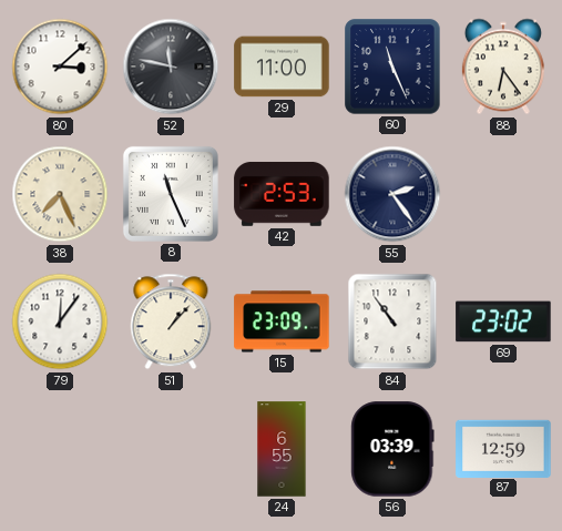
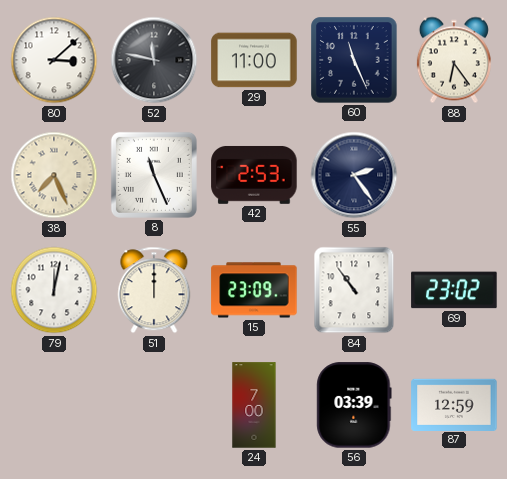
79: 12:06 -> 12:02 (54, 290)
51: 1:07 -> 12:00 (154, 290)
24: 6:55 -> 7:00 (254, 405)
